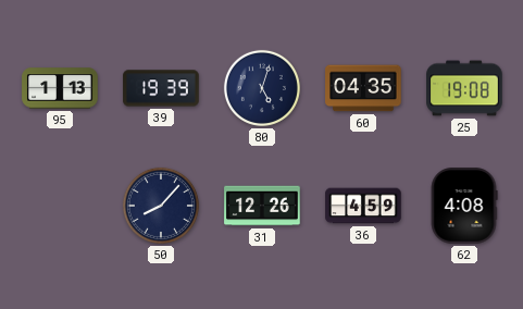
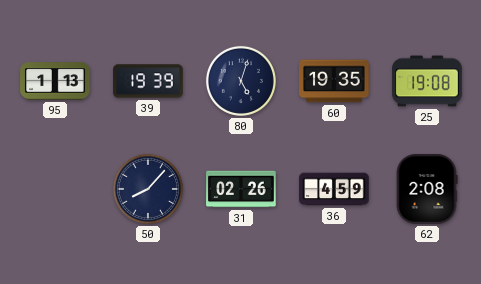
60: 04:35 -> 19:35 (334, 81)
31: 12:26 -> 02:26 (241, 189)
62: 4:08 -> 2:08 (427, 189)
